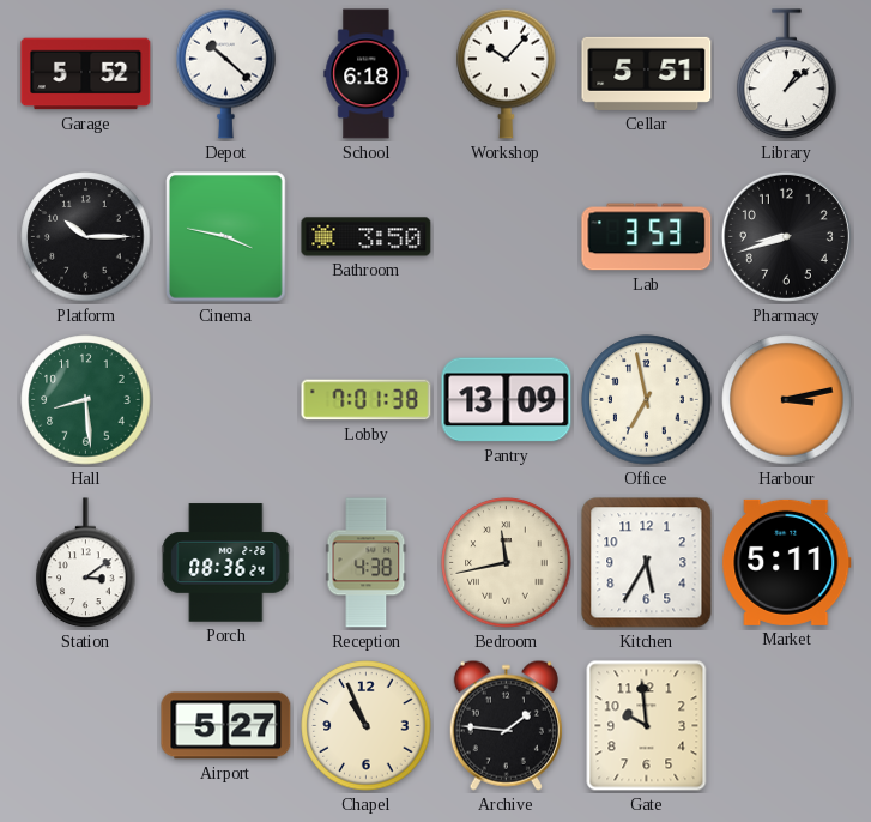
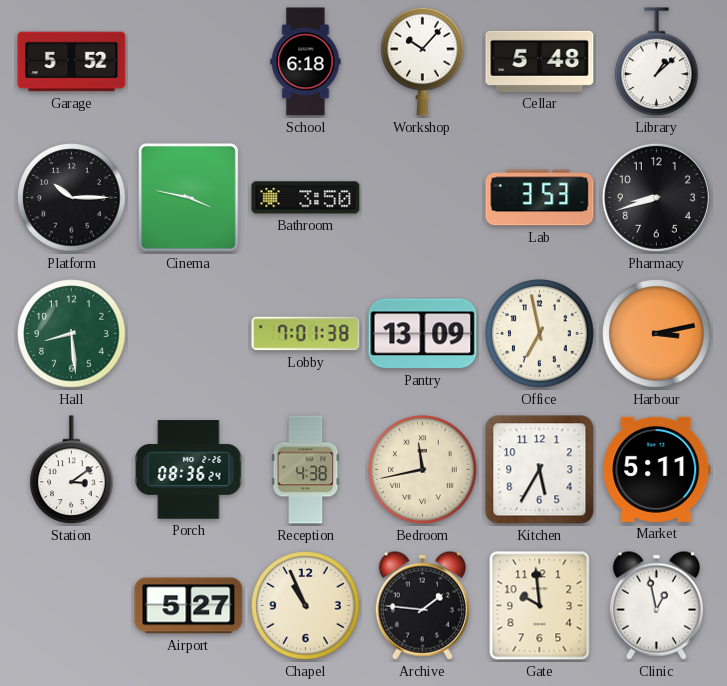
Depot: 10:22 -> none (226, 73)
Cellar: 5:51 -> 5:48 (540, 61)
Clinic: none -> 12:58 (656, 605)
